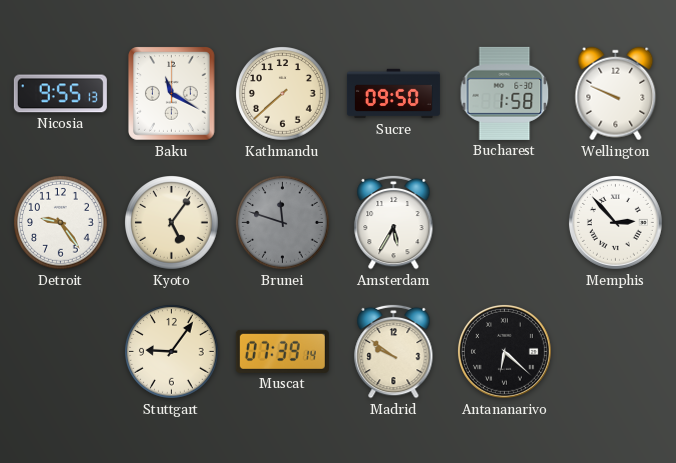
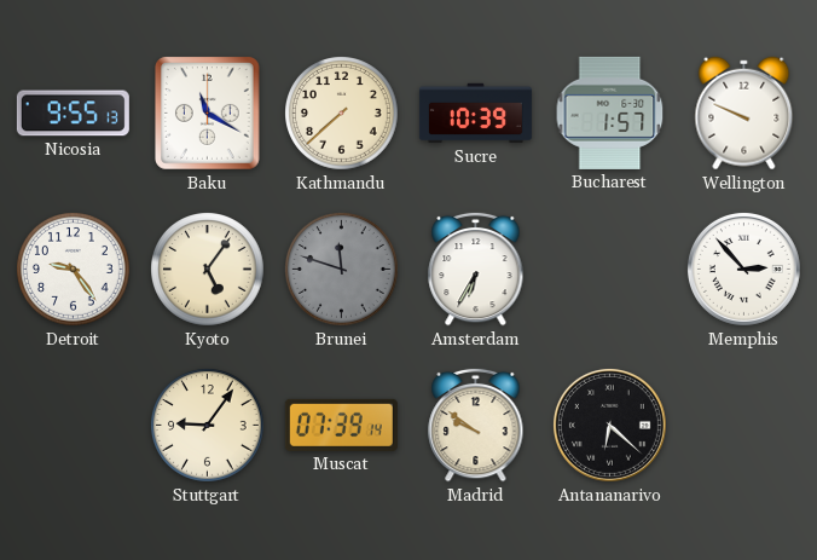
Sucre: 09:50 -> 10:39 (475, 114)
Bucharest: 1:58 -> 1:57 (610, 112)
Amsterdam: 5:35 -> 6:35 (476, 269)
